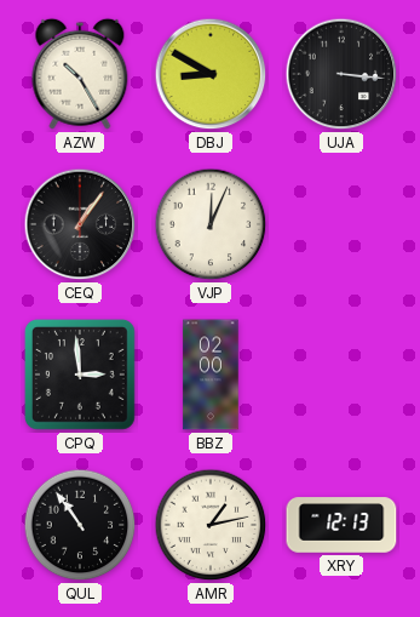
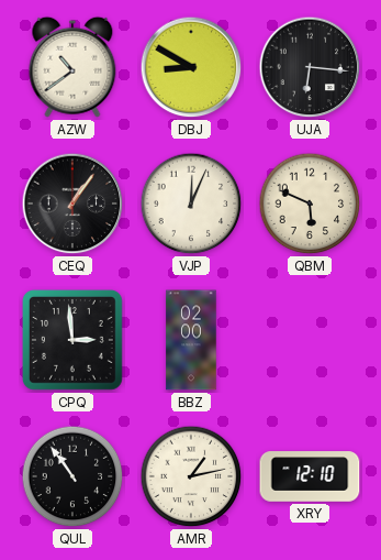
AZW: 10:25 -> 10:39 (72, 67)
UJA: 3:16 -> 6:16 (310, 67)
QBM: none -> 5:49 (310, 204)
XRY: 12:13 -> 12:10 (310, 476)
